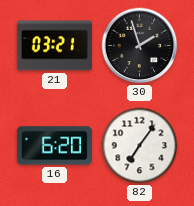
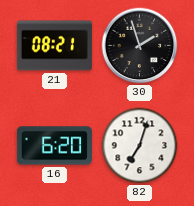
21: 03:21 -> 08:21 (54, 46)
82: 7:06 -> 7:03 (140, 146)
